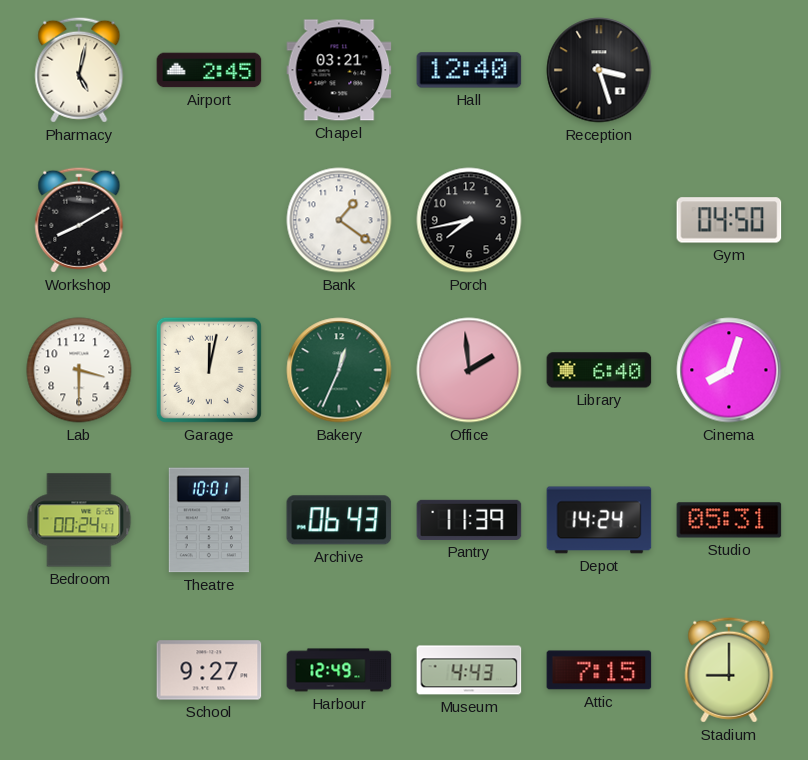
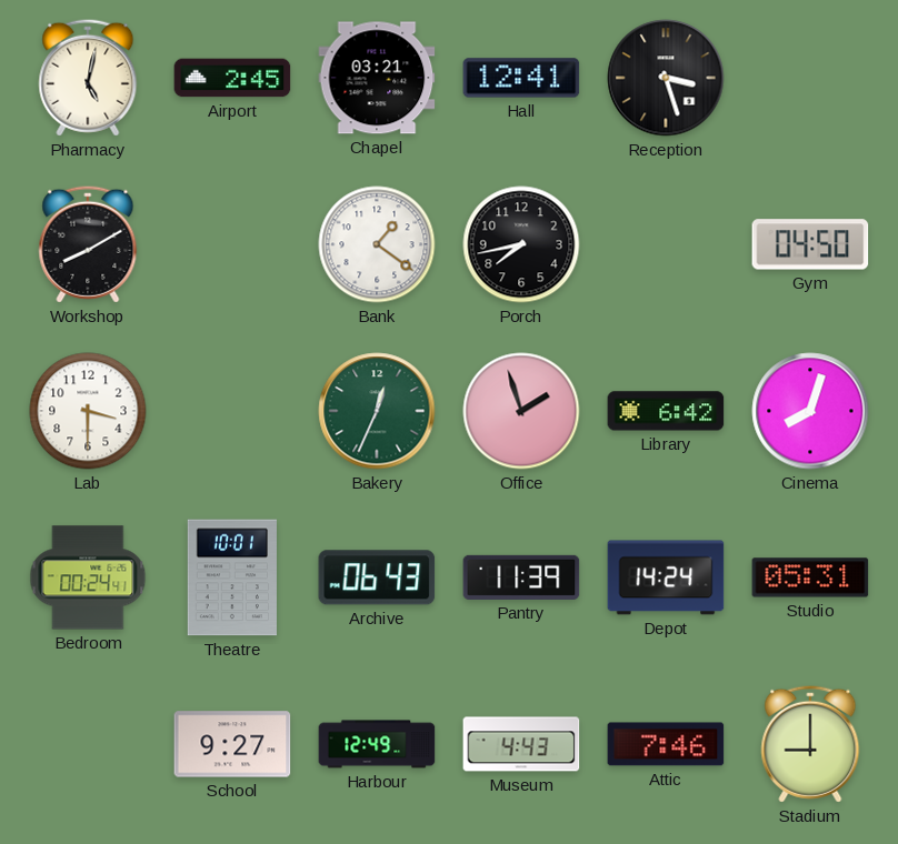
Hall: 12:40 -> 12:41 (521, 78)
Garage: 12:02 -> none (209, 370)
Office: 1:59 -> 1:57 (521, 411)
Library: 6:40 -> 6:42 (666, 411)
Attic: 7:15 -> 7:46 (666, 744)
